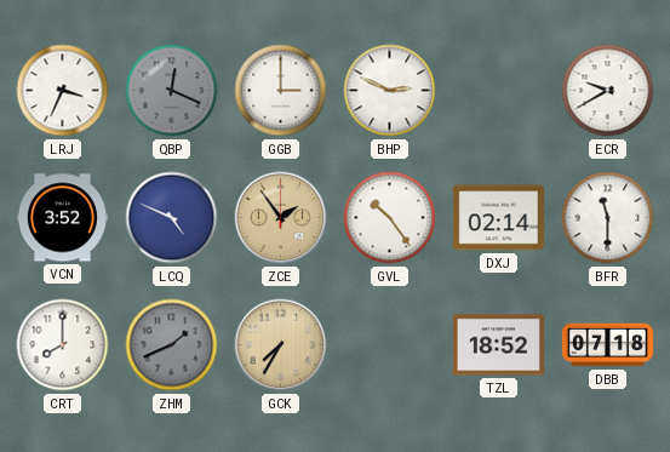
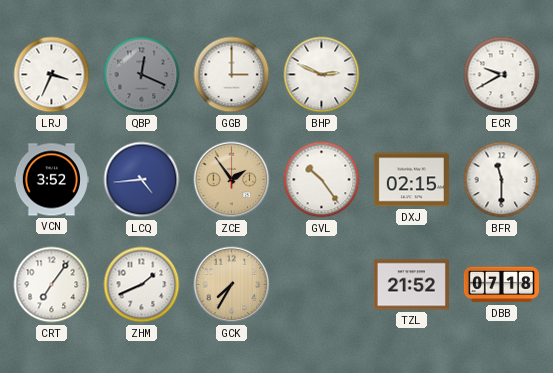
LCQ: 4:49 -> 4:44 (142, 180)
DXJ: 02:14 -> 02:15 (411, 180)
CRT: 8:00 -> 7:06 (52, 285)
ZHM dial: grey -> white (142, 285)
TZL: 18:52 -> 21:52 (411, 285)
